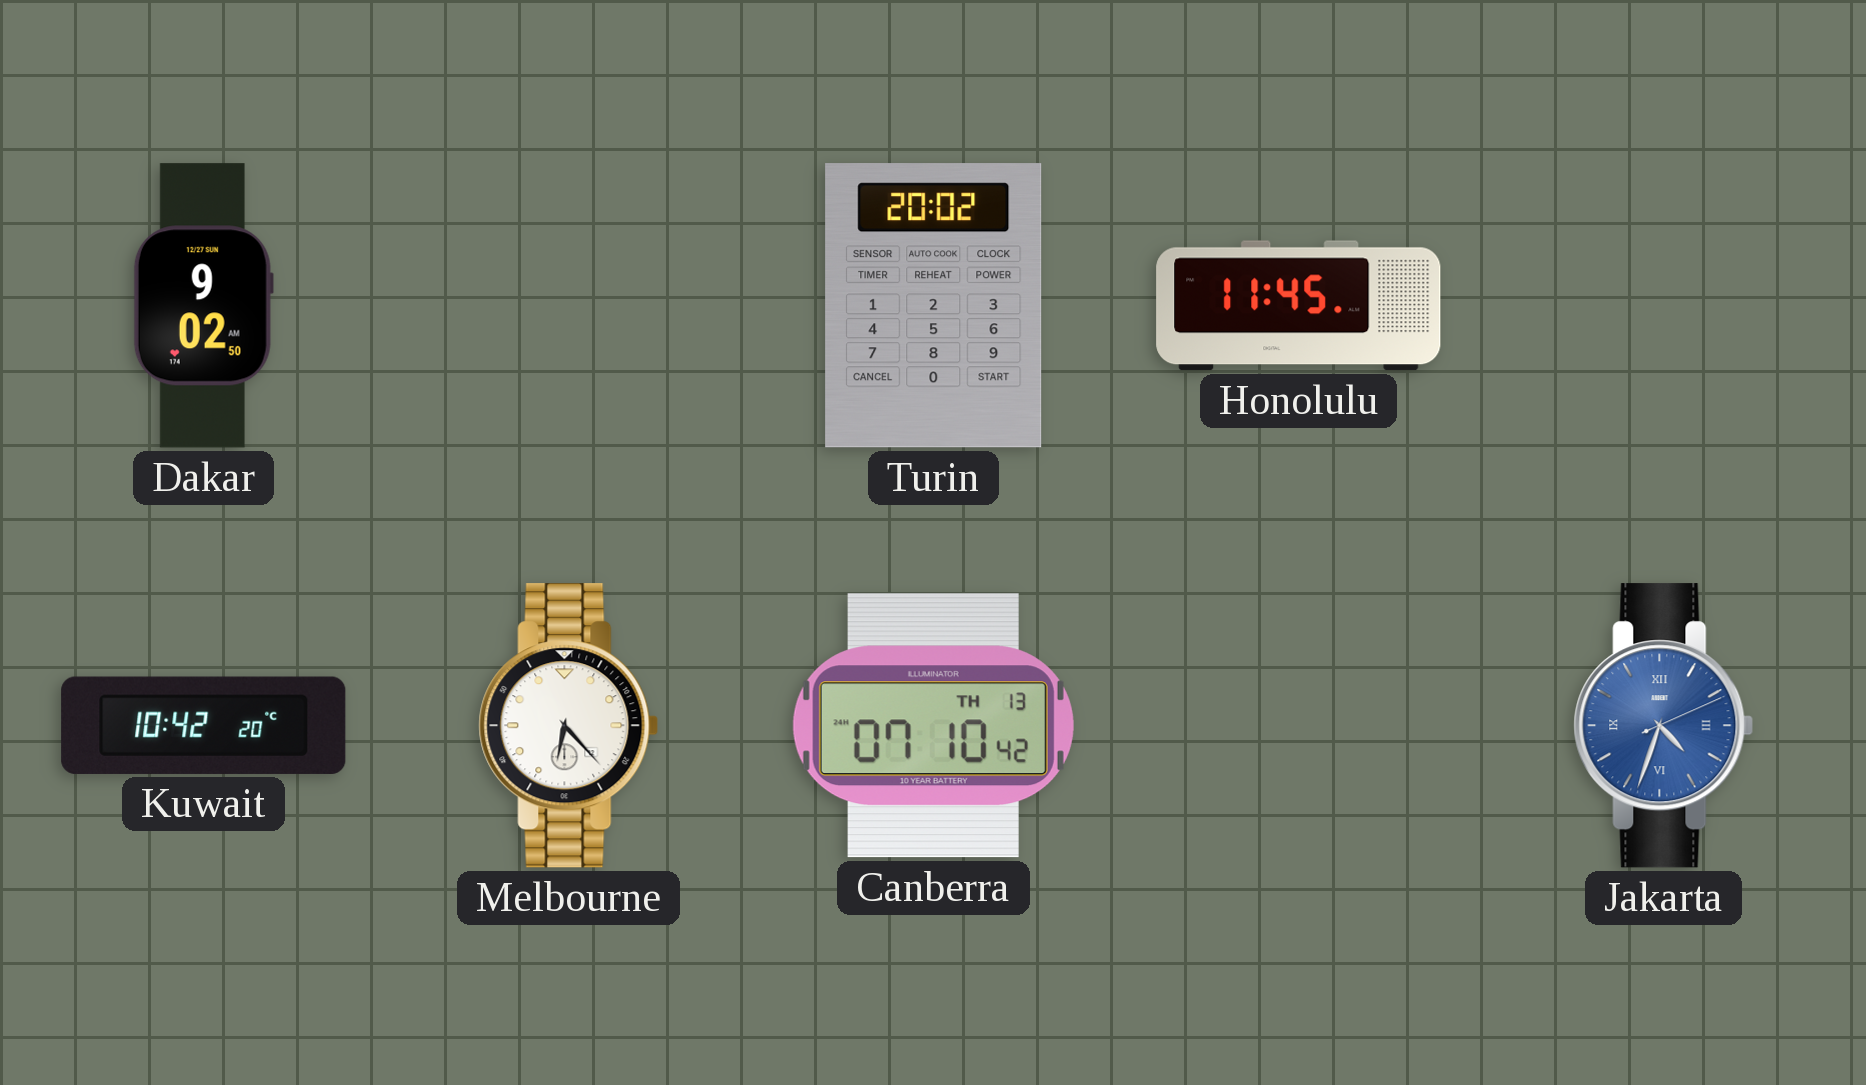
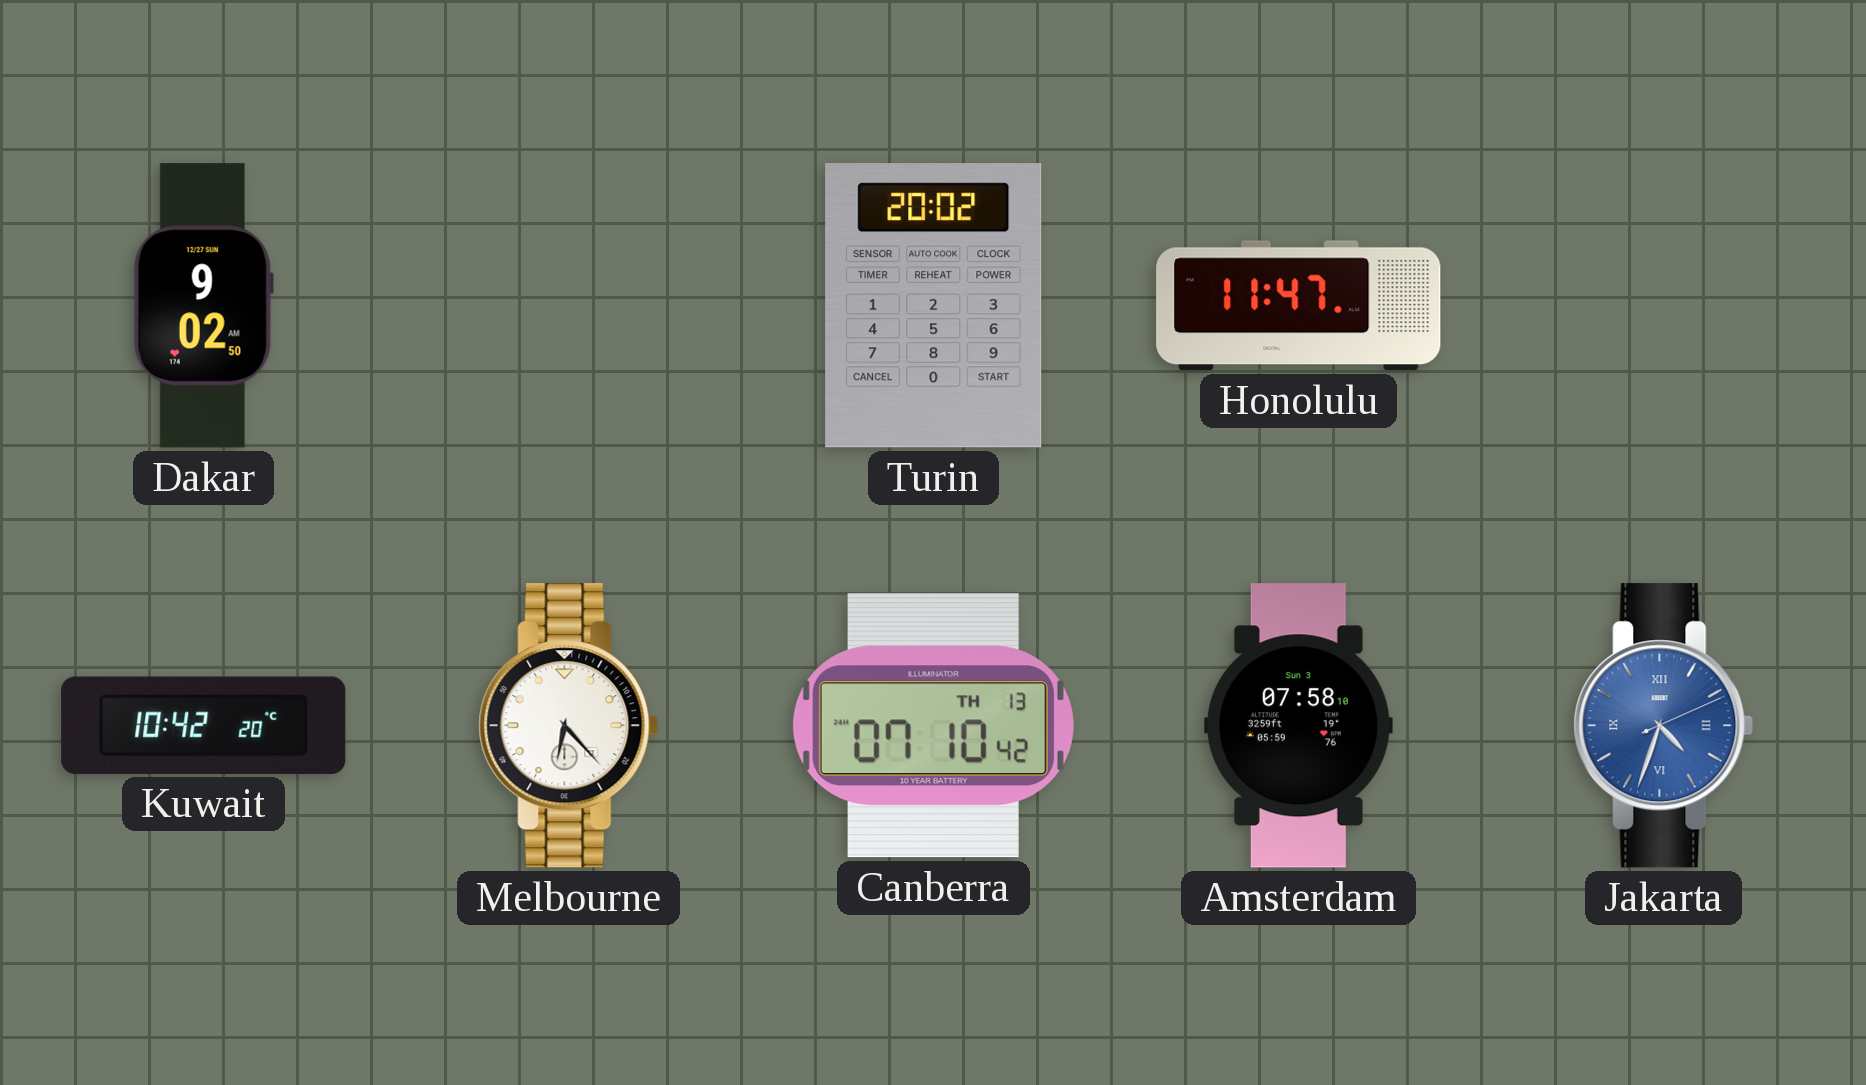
Honolulu: 11:45 -> 11:47 (1299, 306)
Amsterdam: none -> 07:58 (1298, 726)
